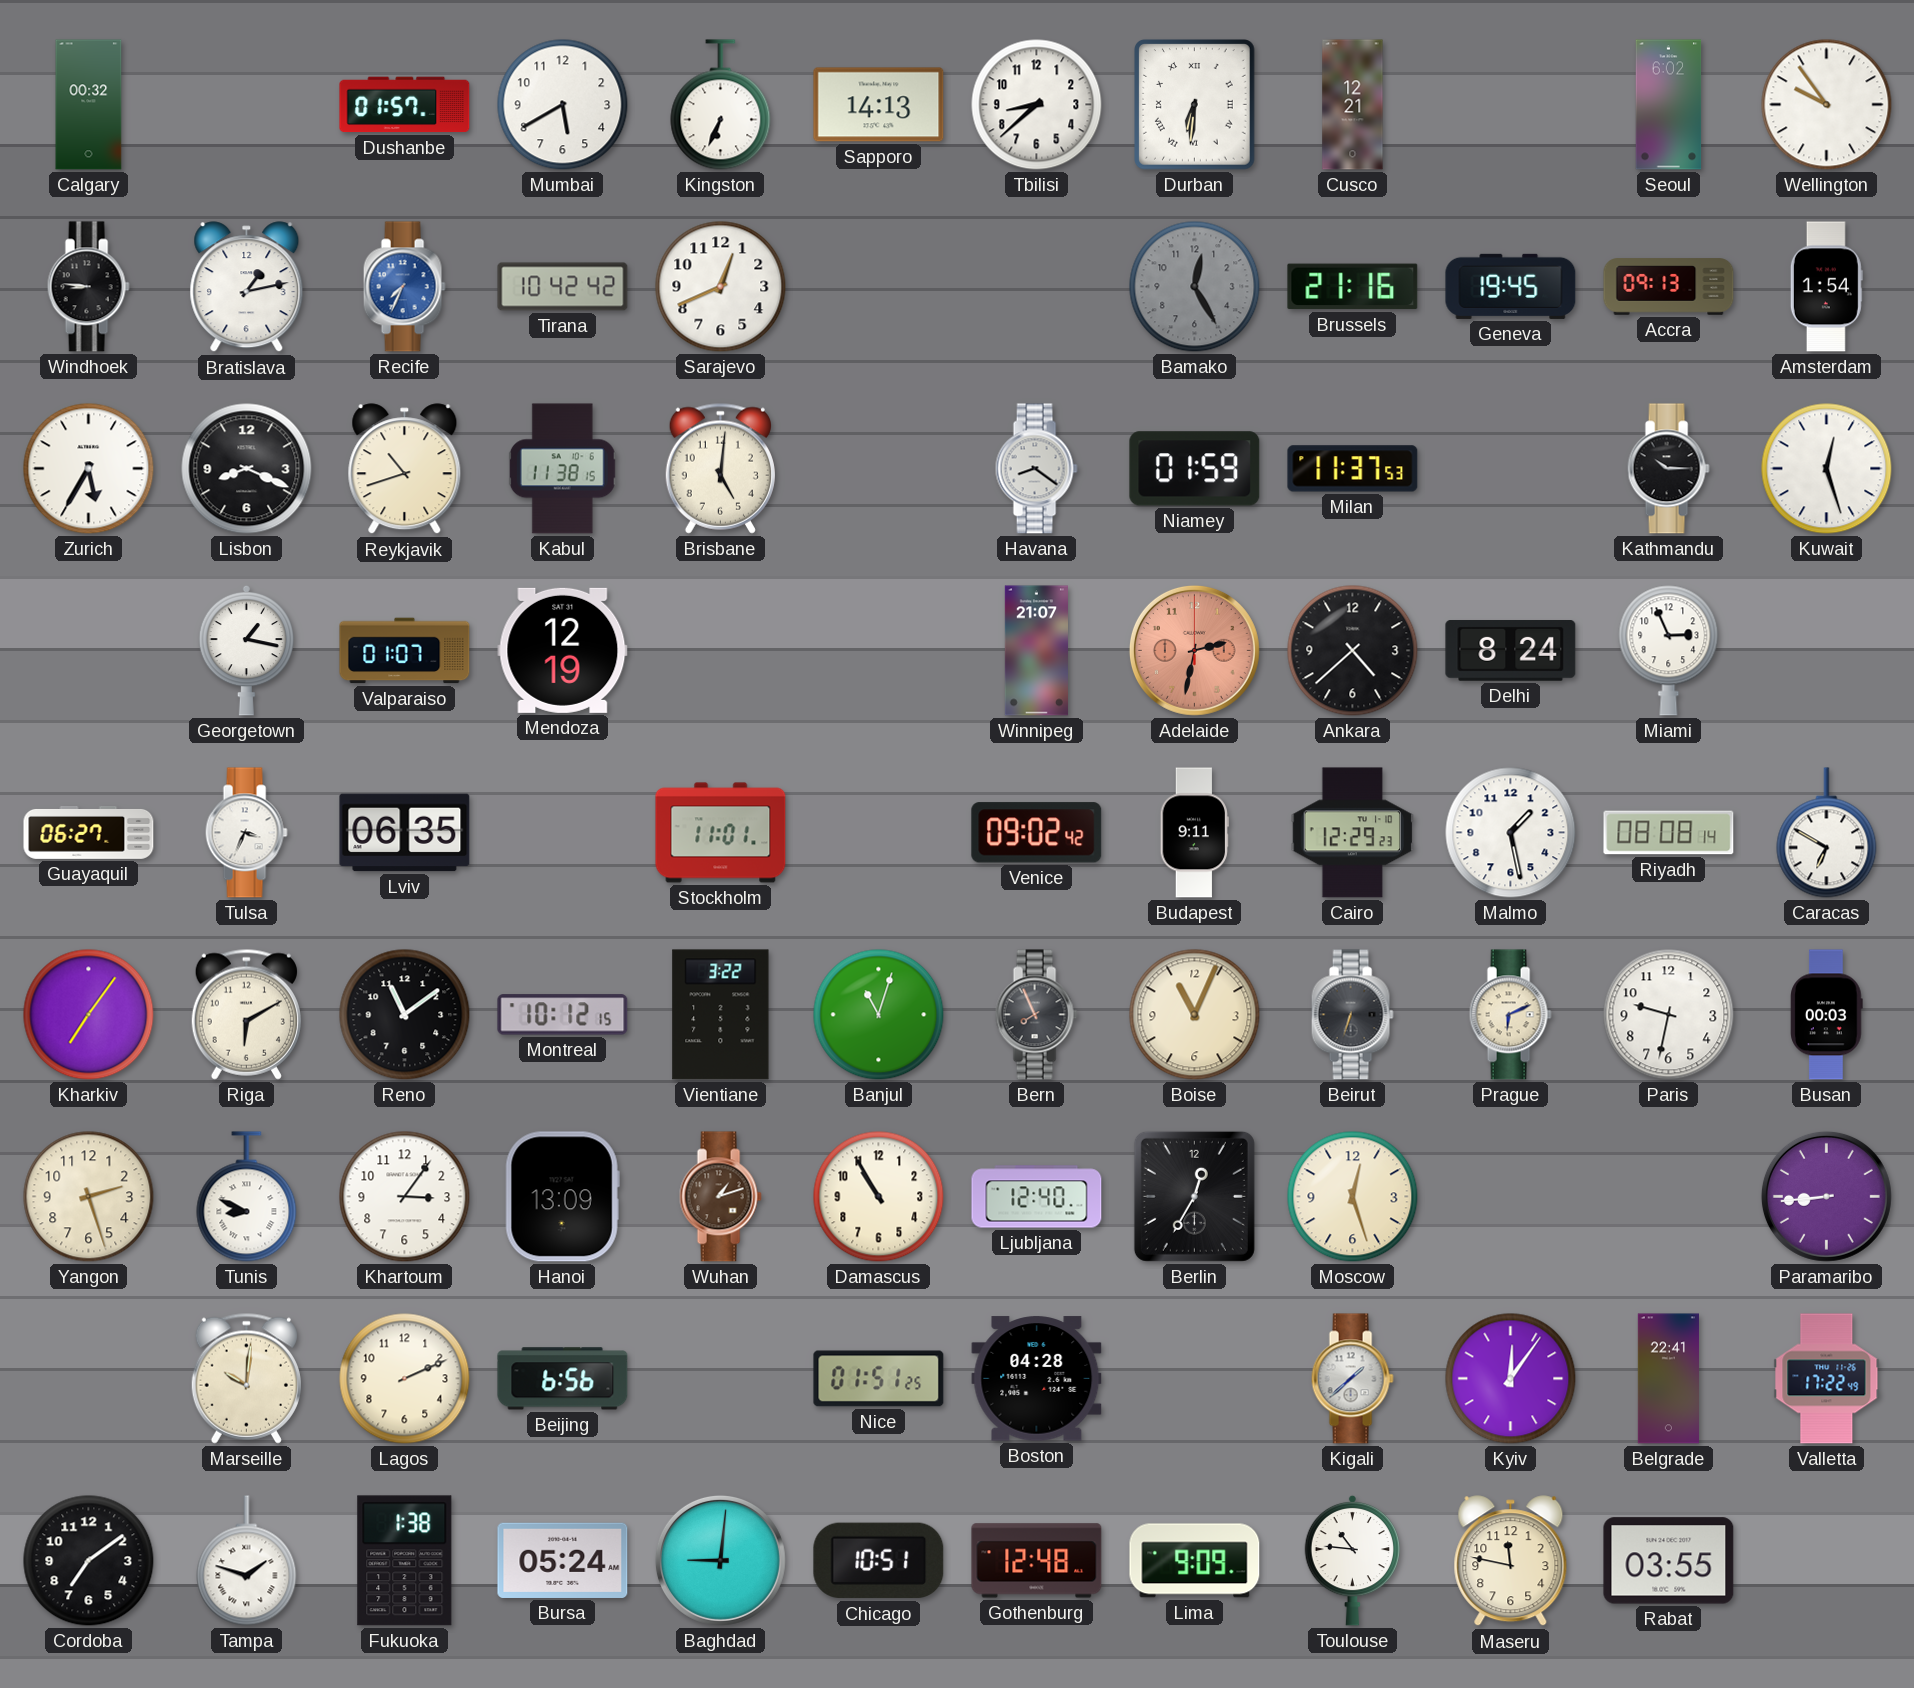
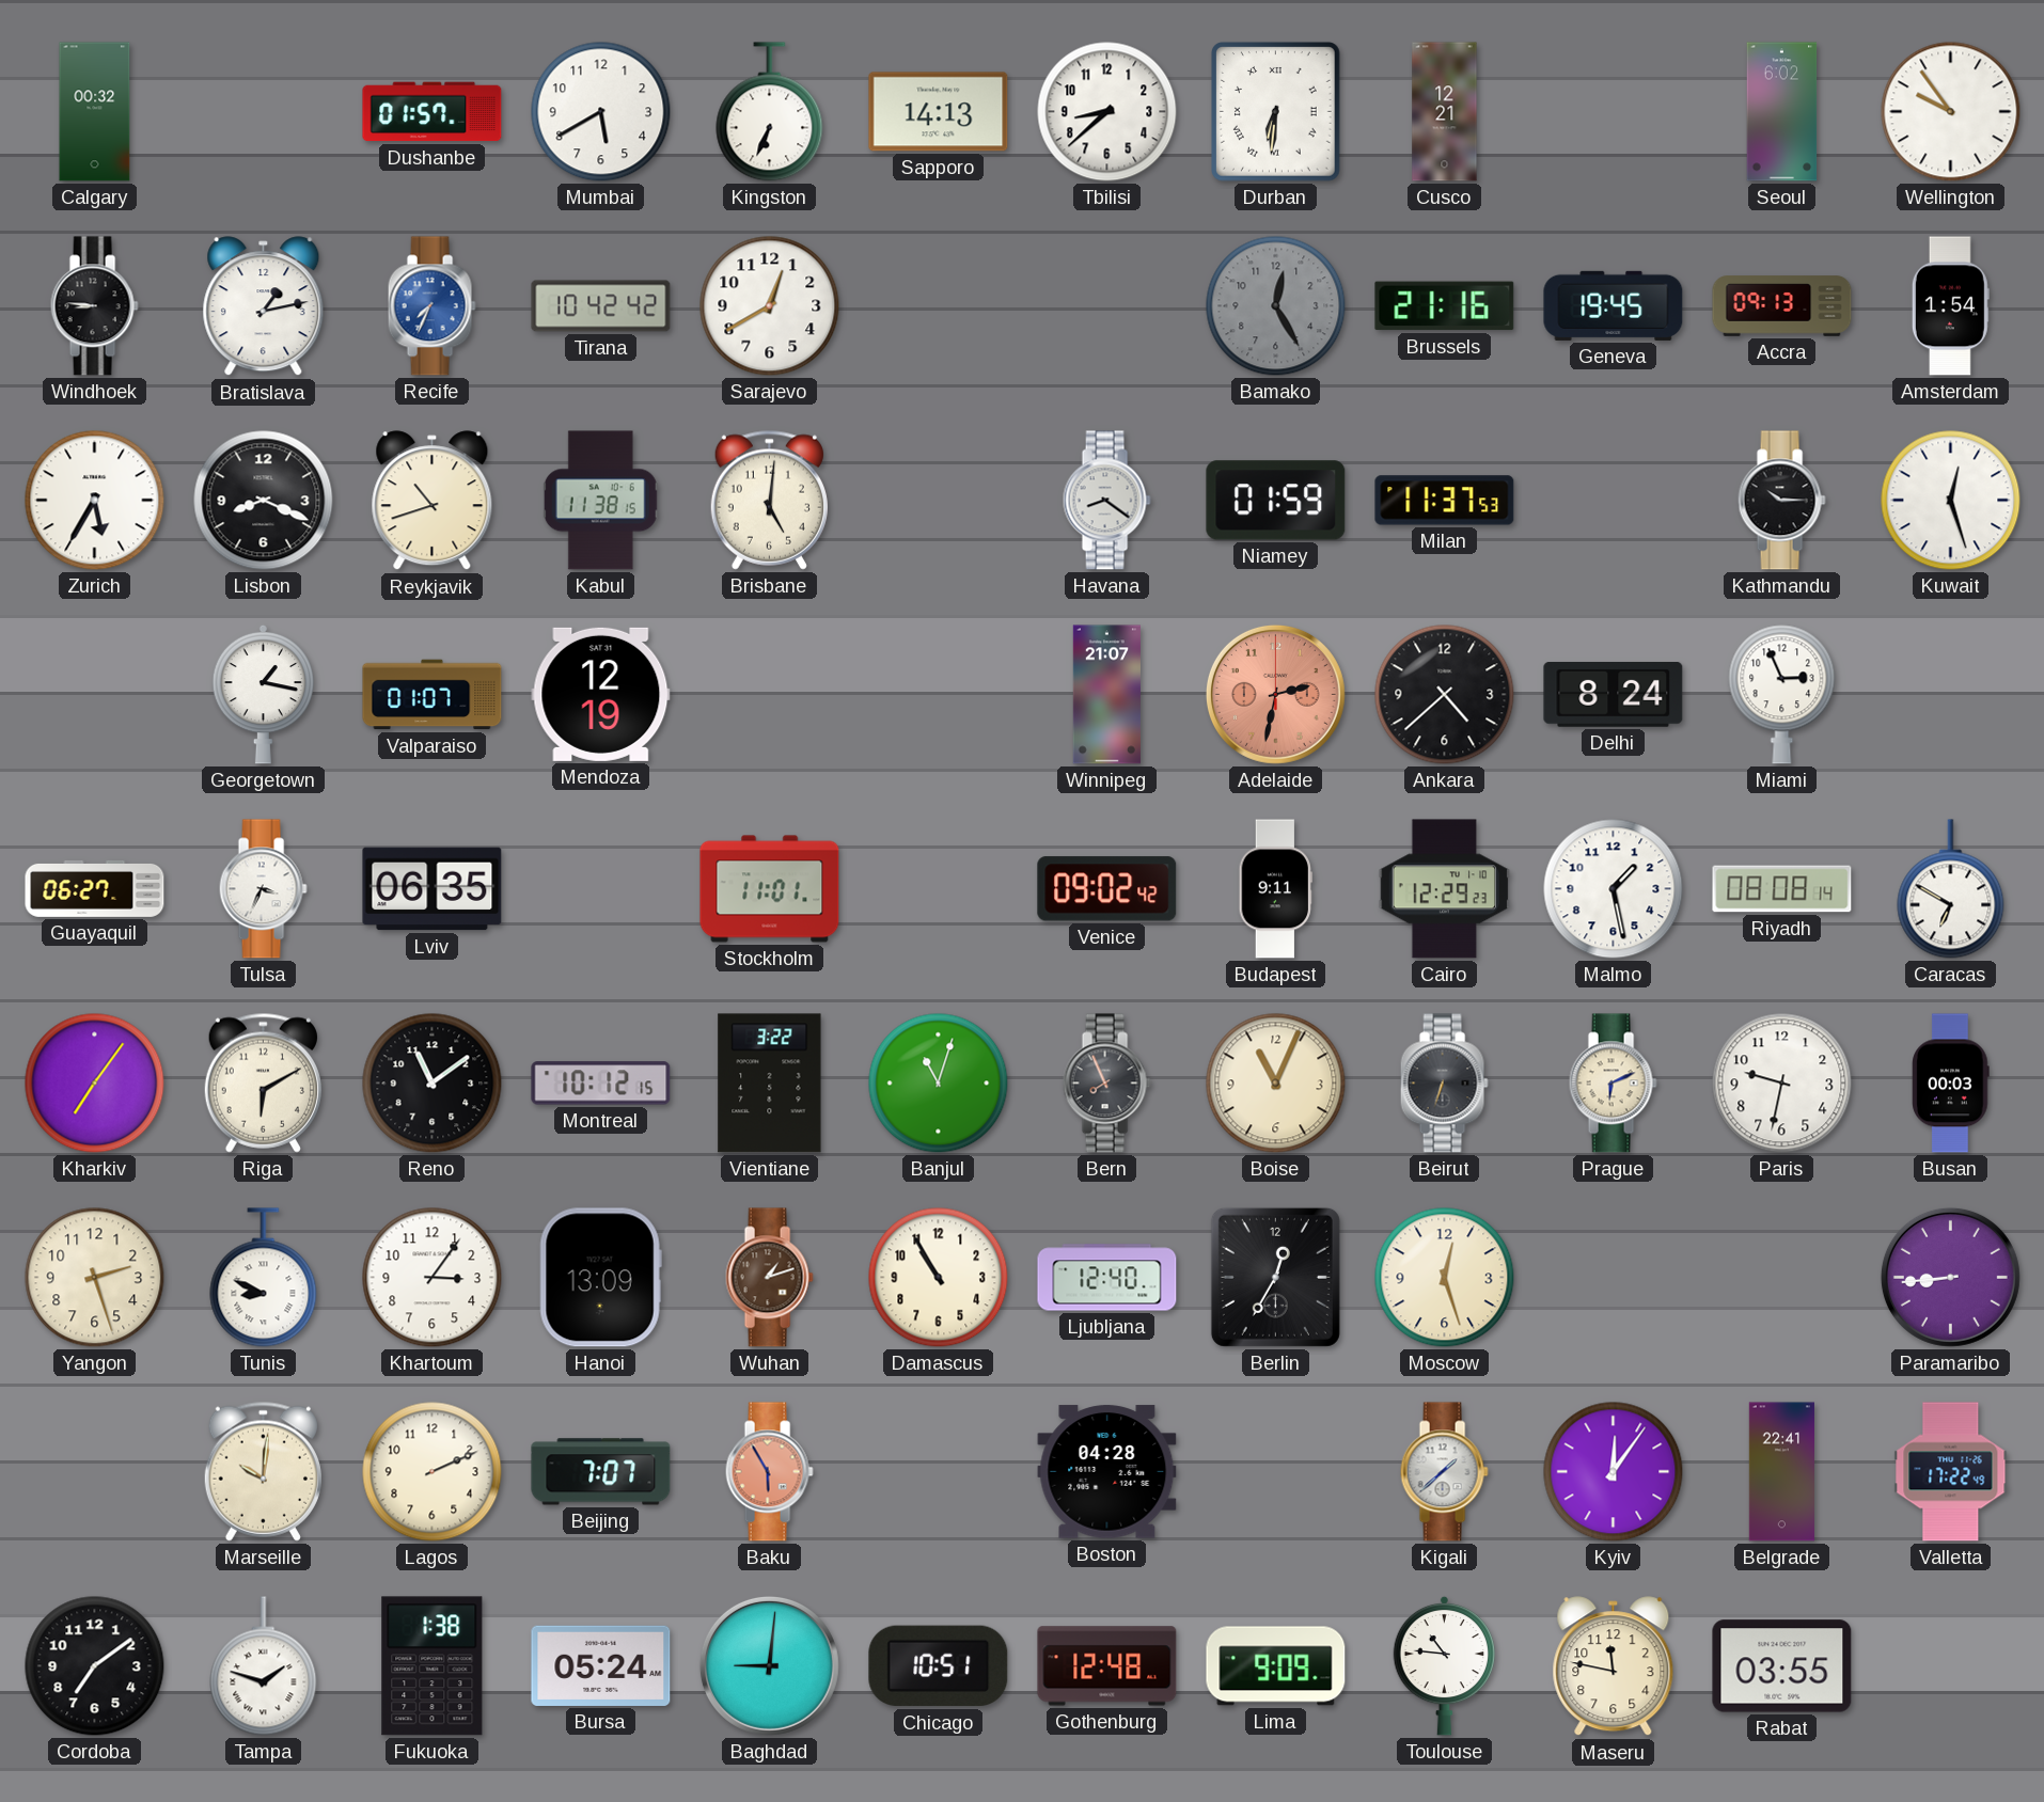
Sarajevo: 12:41 -> 12:40 (770, 306)
Beijing: 6:56 -> 7:07 (601, 1472)
Baku: none -> 5:55 (769, 1472)
Nice: 01:51 -> none (879, 1379)
